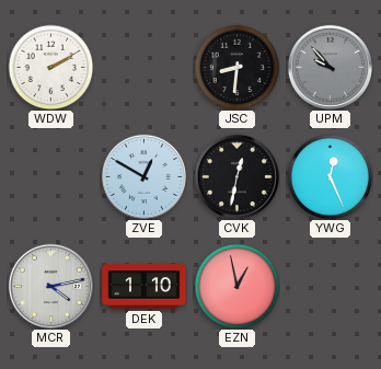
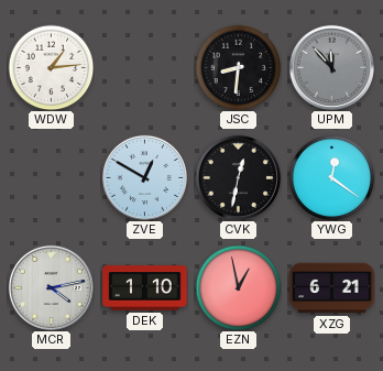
WDW: 2:10 -> 1:14 (51, 67)
UPM: 9:53 -> 11:53 (331, 67)
YWG: 12:26 -> 12:21 (331, 177)
XZG: none -> 6:21 (332, 288)
